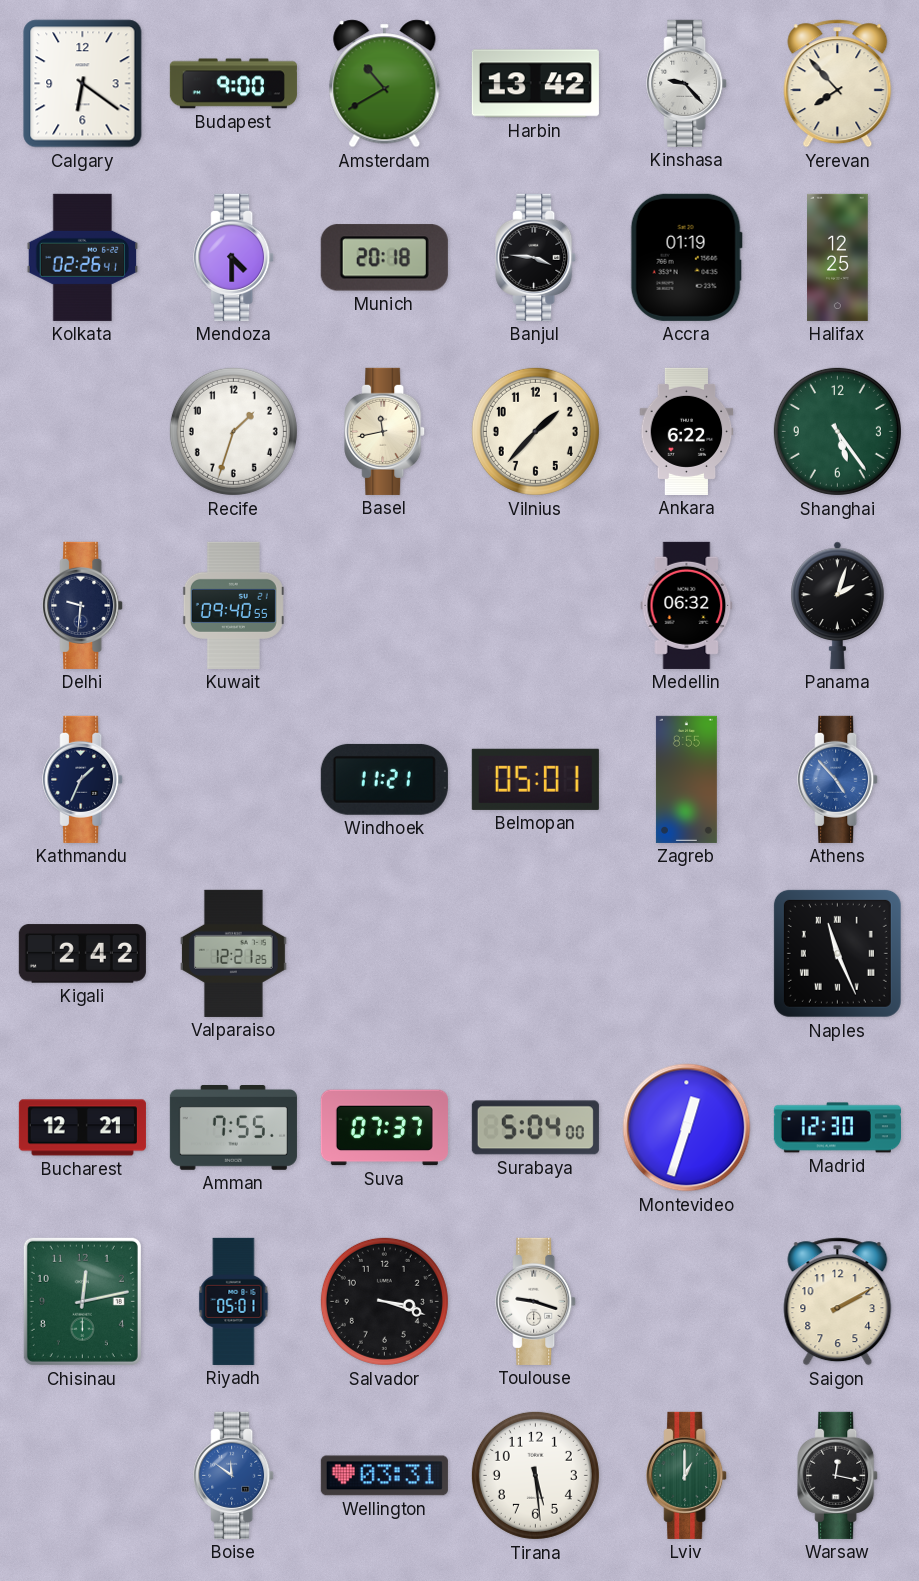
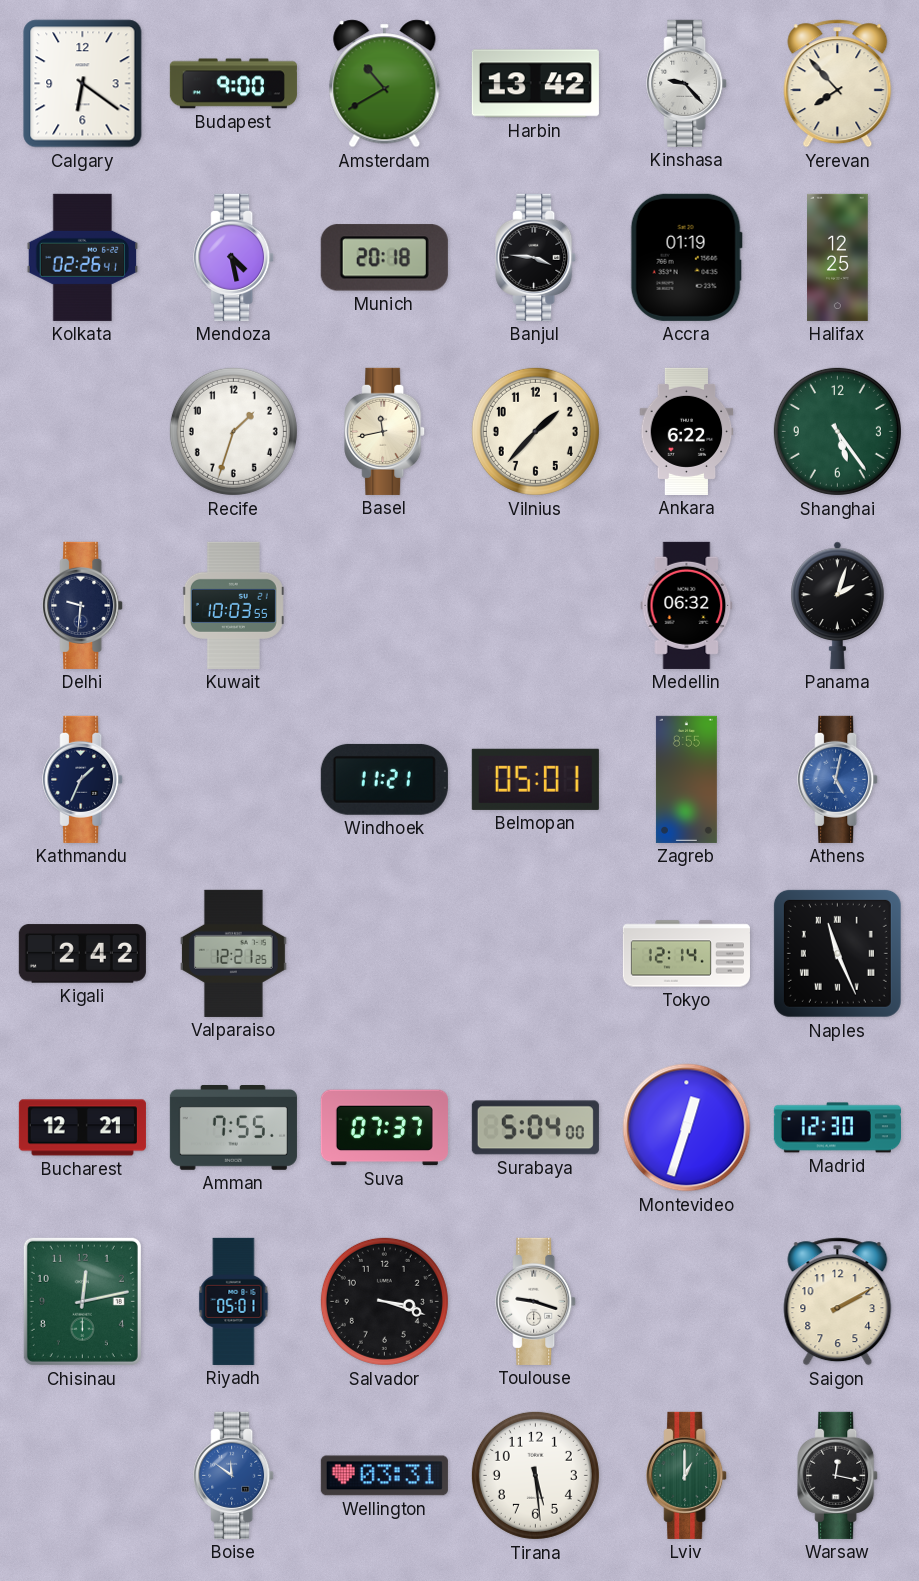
Mendoza: 4:30 -> 4:28 (234, 257)
Kuwait: 09:40 -> 10:03 (233, 605)
Athens: 4:53 -> 5:02 (838, 779)
Tokyo: none -> 12:14 (686, 954)
